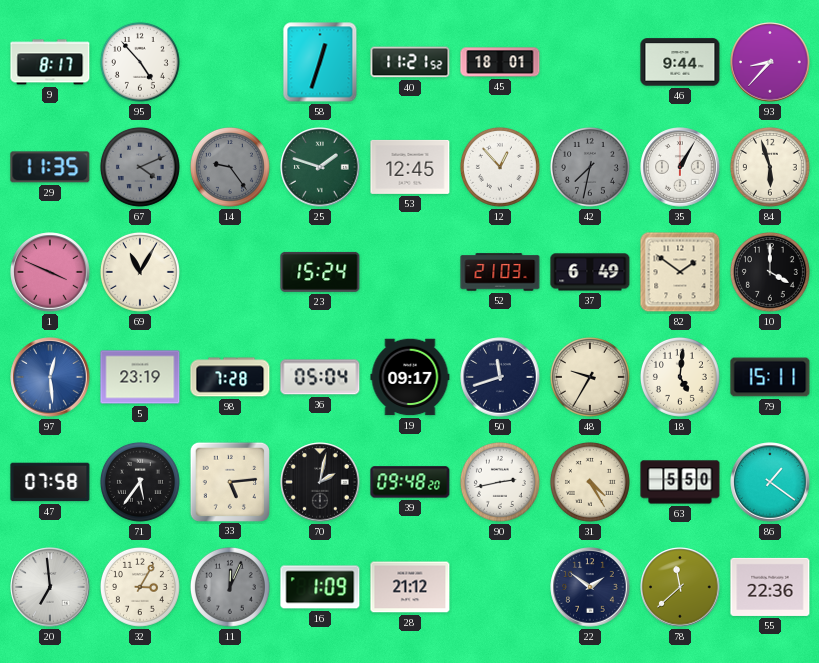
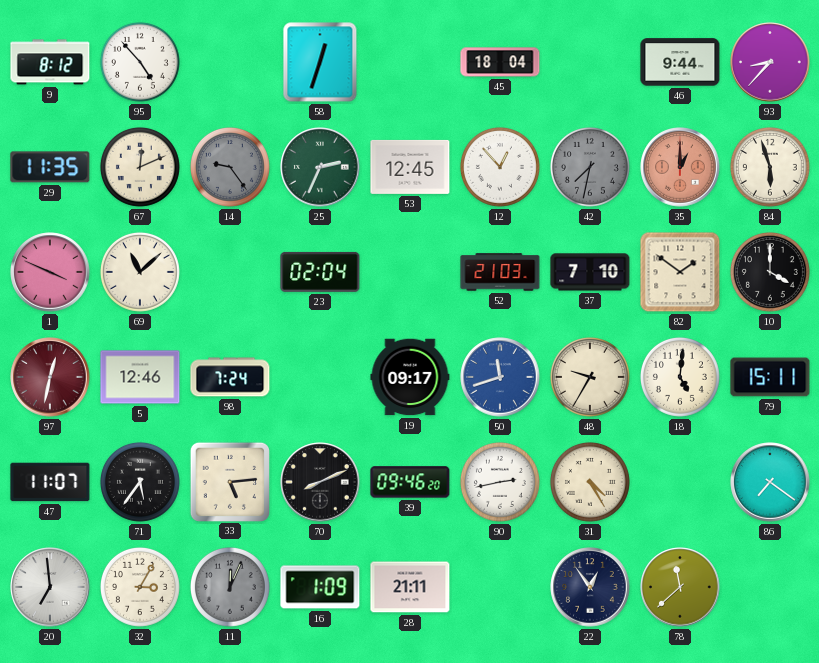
9: 8:17 -> 8:12 (50, 62)
40: 11:21 -> none (410, 62)
45: 18:01 -> 18:04 (500, 62)
67: 4:11 -> 12:11 (140, 167)
67 dial: grey -> cream (140, 167)
25: 1:48 -> 2:34 (320, 167)
35: 1:05 -> 1:00 (680, 167)
35 dial: white -> salmon (680, 167)
69: 11:05 -> 11:08 (140, 272)
23: 15:24 -> 02:04 (320, 272)
37: 6:49 -> 7:10 (590, 272)
97: 12:29 -> 12:32 (50, 377)
97 dial: blue -> burgundy (50, 377)
5: 23:19 -> 12:46 (140, 377)
98: 7:28 -> 7:24 (230, 377)
36: 05:04 -> none (320, 377)
50 dial: navy -> blue (500, 377)
47: 07:58 -> 11:07 (50, 482)
70: 2:02 -> 8:11 (320, 482)
39: 09:48 -> 09:46 (410, 482)
63: 5:50 -> none (680, 482)
86: 1:21 -> 7:21 (770, 482)
28: 21:12 -> 21:11 (410, 587)
22: 1:51 -> 12:54 (590, 587)
55: 22:36 -> none (770, 587)
